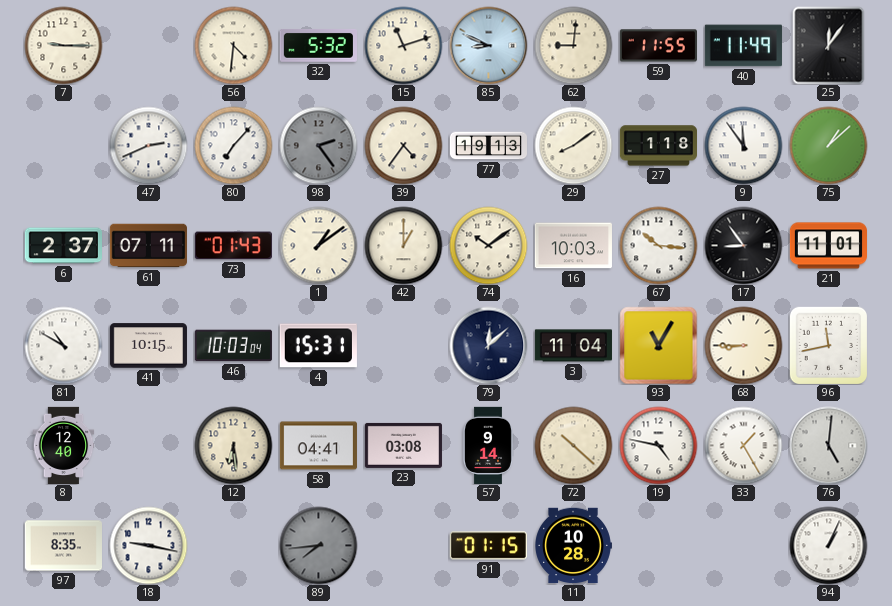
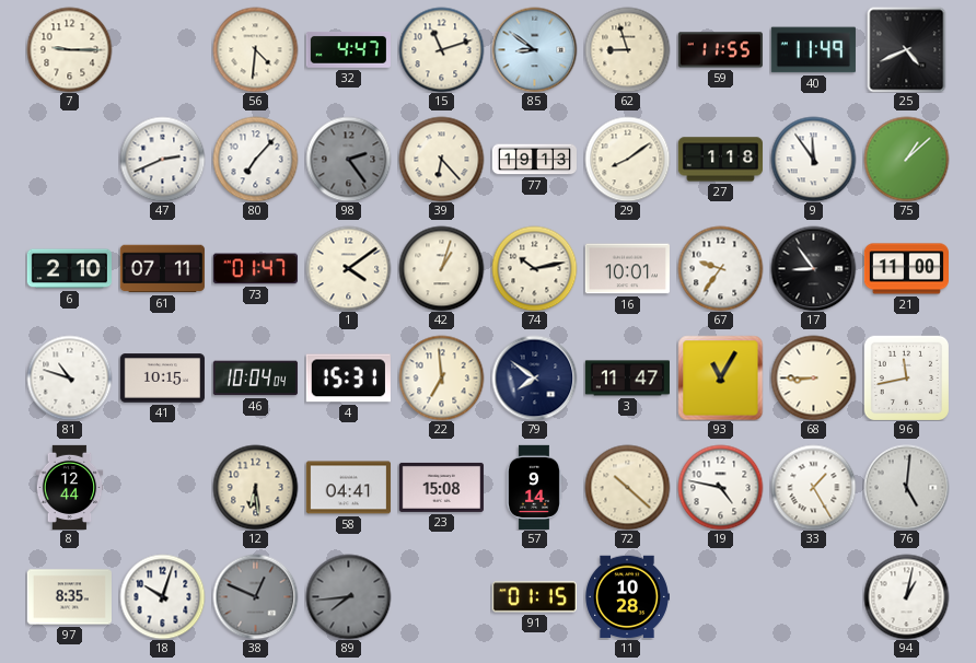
32: 5:32 -> 4:47 (348, 50)
85: 8:49 -> 8:51 (534, 49)
62: 9:01 -> 8:57 (627, 49)
25: 12:06 -> 4:41 (907, 49)
39: 4:36 -> 6:23 (441, 159)
6: 2:37 -> 2:10 (69, 269)
73: 01:43 -> 01:47 (255, 269)
1: 1:09 -> 4:09 (348, 268)
42: 1:00 -> 1:03 (441, 268)
74: 10:09 -> 10:13 (534, 268)
16: 10:03 -> 10:01 (627, 269)
67: 10:16 -> 9:36 (720, 268)
21: 11:01 -> 11:00 (906, 269)
81: 10:50 -> 10:48 (69, 377)
46: 10:03 -> 10:04 (255, 379)
22: none -> 6:59 (441, 377)
79: 12:08 -> 7:51 (534, 377)
3: 11:04 -> 11:47 (627, 379)
8: 12:40 -> 12:44 (70, 487)
23: 03:08 -> 15:08 (441, 487)
18: 9:17 -> 10:03 (162, 596)
38: none -> 12:49 (255, 596)
94: 1:04 -> 1:02 (906, 596)
